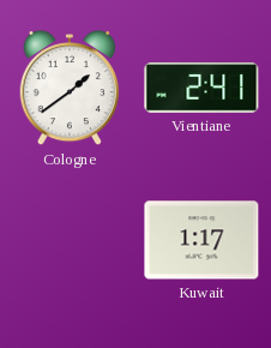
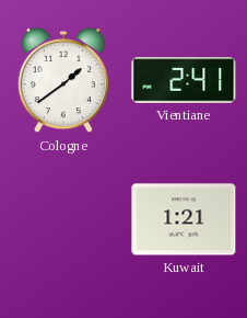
Kuwait: 1:17 -> 1:21 (184, 219)
